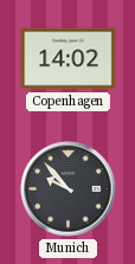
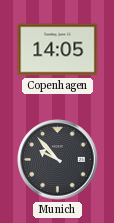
Copenhagen: 14:02 -> 14:05 (58, 50)
